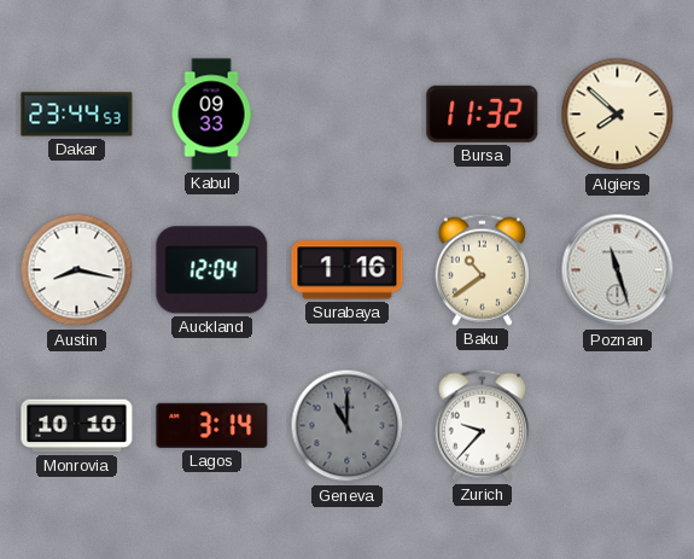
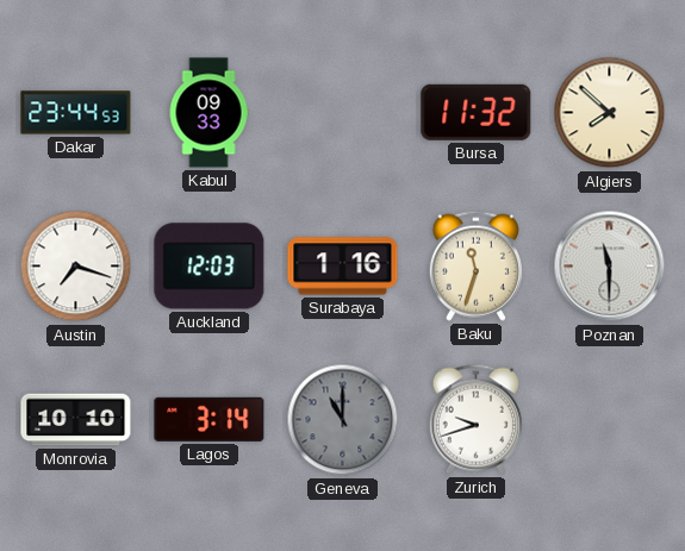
Austin: 8:17 -> 7:18 (76, 267)
Auckland: 12:04 -> 12:03 (210, 267)
Baku: 10:39 -> 11:33 (475, 265)
Poznan: 11:27 -> 11:30 (610, 267)
Zurich: 9:37 -> 9:42 (475, 419)
